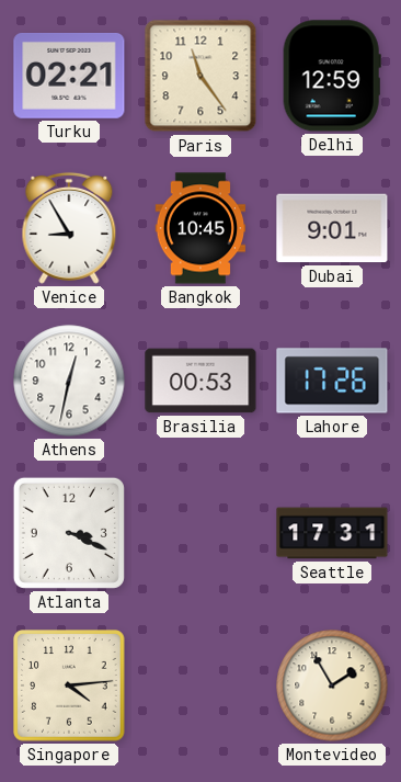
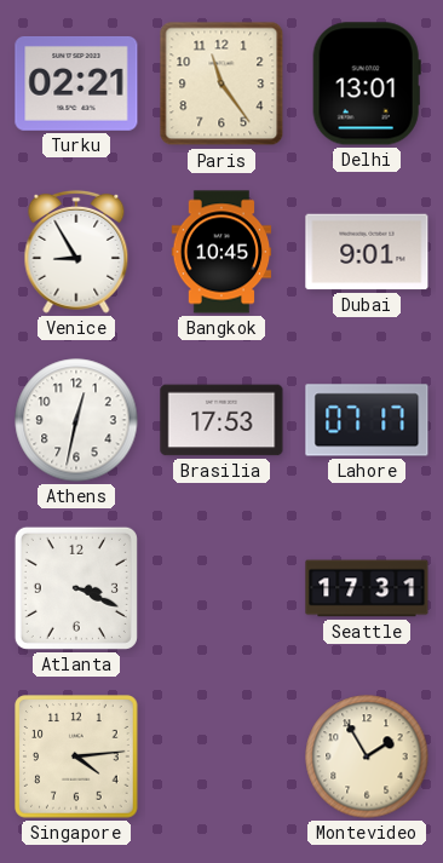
Delhi: 12:59 -> 13:01 (367, 84)
Brasilia: 00:53 -> 17:53 (221, 420)
Lahore: 17:26 -> 07:17 (367, 420)
